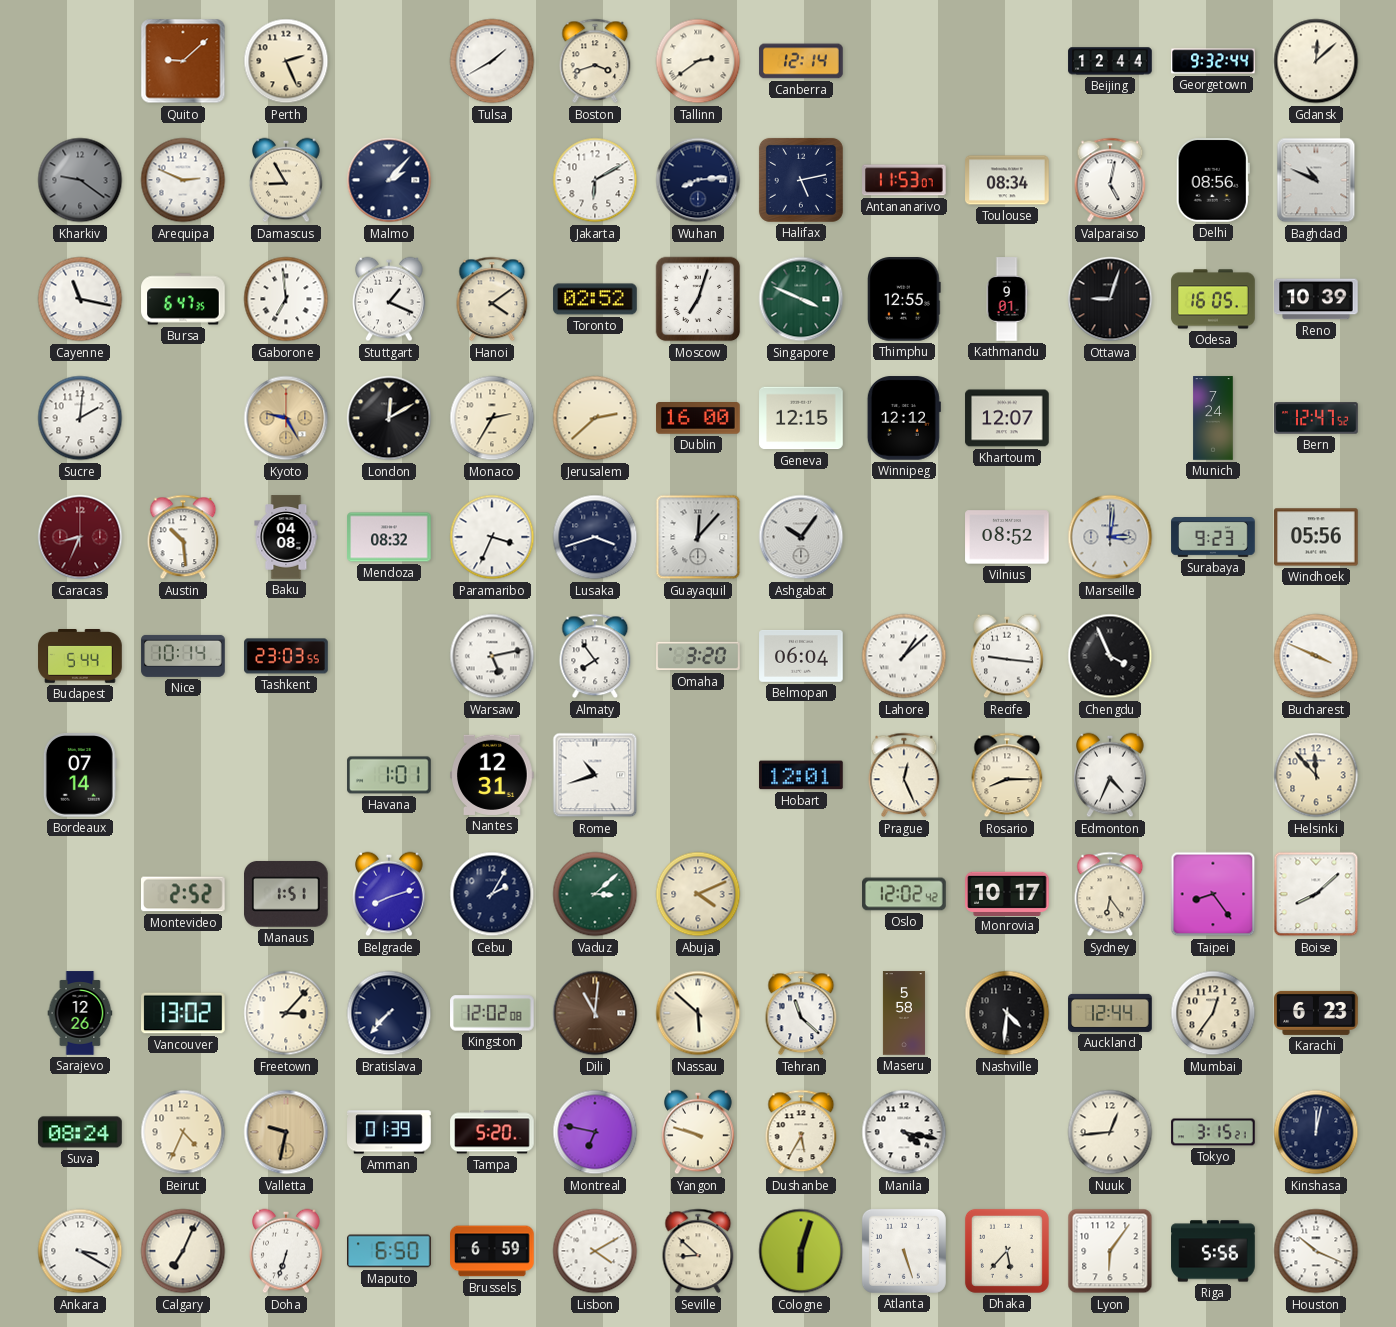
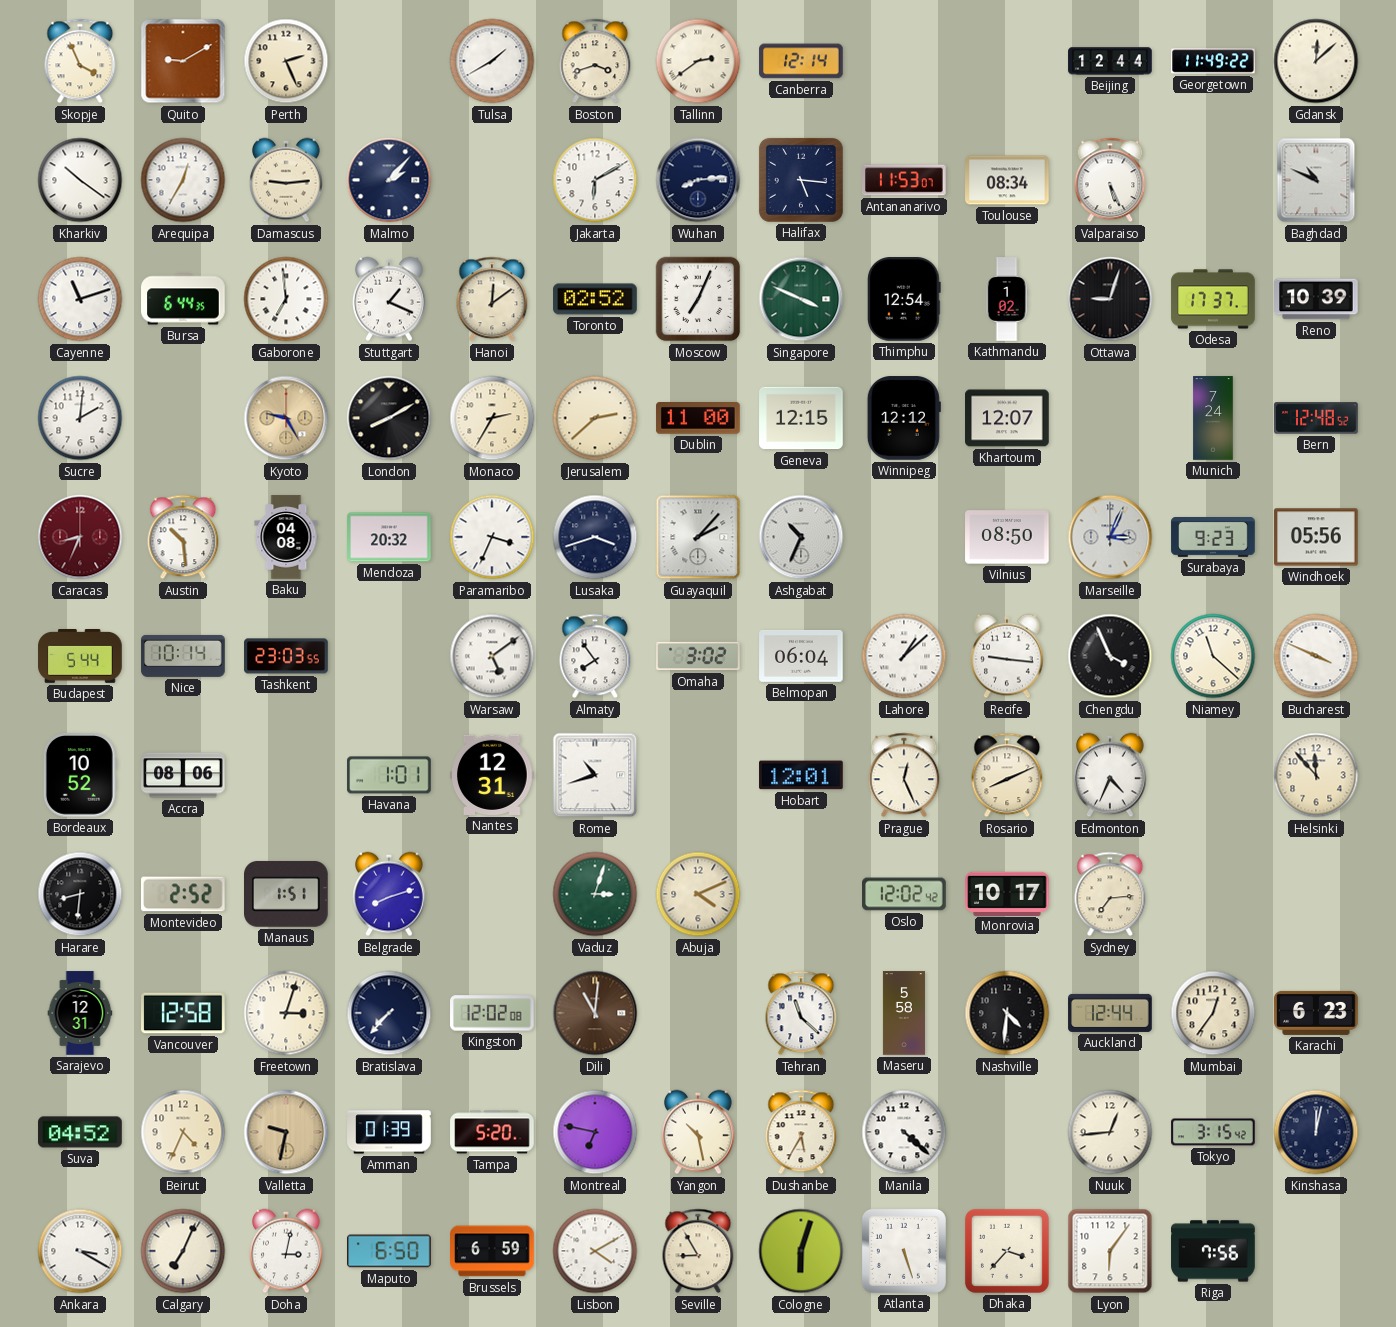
Skopje: none -> 3:56 (80, 61)
Quito: 9:08 -> 9:10 (183, 61)
Georgetown: 9:32 -> 11:49 (1213, 61)
Kharkiv: 9:21 -> 10:21 (80, 180)
Kharkiv dial: grey -> white (80, 180)
Arequipa: 2:49 -> 12:35 (183, 180)
Damascus: 8:55 -> 9:14 (287, 180)
Halifax: 5:13 -> 5:16 (801, 180)
Valparaiso: 5:02 -> 5:26 (1110, 180)
Delhi: 08:56 -> none (1213, 181)
Cayenne: 11:17 -> 11:12 (80, 299)
Bursa: 6:47 -> 6:44 (183, 299)
Hanoi: 4:09 -> 12:09 (492, 299)
Moscow: 7:03 -> 7:04 (698, 299)
Thimphu: 12:55 -> 12:54 (905, 299)
Kathmandu: 9:01 -> 1:02 (1007, 299)
Odesa: 16:05 -> 17:37 (1213, 299)
London: 12:10 -> 8:10 (389, 418)
Dublin: 16:00 -> 11:00 (698, 418)
Bern: 12:47 -> 12:48 (1316, 418)
Mendoza: 08:32 -> 20:32 (389, 537)
Guayaquil: 12:07 -> 2:07 (698, 537)
Ashgabat: 10:06 -> 10:34 (801, 537)
Vilnius: 08:52 -> 08:50 (1007, 537)
Marseille: 3:01 -> 3:04 (1110, 537)
Warsaw: 5:13 -> 5:09 (492, 656)
Omaha: 3:20 -> 3:02 (698, 656)
Niamey: none -> 11:22 (1213, 656)
Bordeaux: 07:14 -> 10:52 (80, 775)
Accra: none -> 08:06 (183, 775)
Rosario: 8:15 -> 8:11 (1007, 775)
Harare: none -> 8:31 (80, 894)
Cebu: 2:05 -> none (492, 894)
Vaduz: 3:08 -> 3:03 (595, 894)
Sydney: 6:24 -> 7:14 (1110, 894)
Taipei: 8:24 -> none (1213, 894)
Boise: 8:08 -> none (1316, 894)
Sarajevo: 12:26 -> 12:31 (80, 1013)
Vancouver: 13:02 -> 12:58 (183, 1013)
Freetown: 3:07 -> 3:03 (286, 1013)
Nassau: 5:52 -> none (698, 1013)
Suva: 08:24 -> 04:52 (80, 1132)
Yangon: 9:48 -> 10:28 (699, 1132)
Manila: 4:17 -> 4:22 (904, 1132)
Tokyo: 3:15:21 -> 3:15:42 (1213, 1132)
Doha: 6:33 -> 3:02 (287, 1251)
Seville: 8:52 -> 8:55 (698, 1251)
Dhaka: 5:37 -> 3:37 (1007, 1251)
Riga: 5:56 -> 7:56 (1213, 1251)
Houston: 10:19 -> none (1316, 1251)
